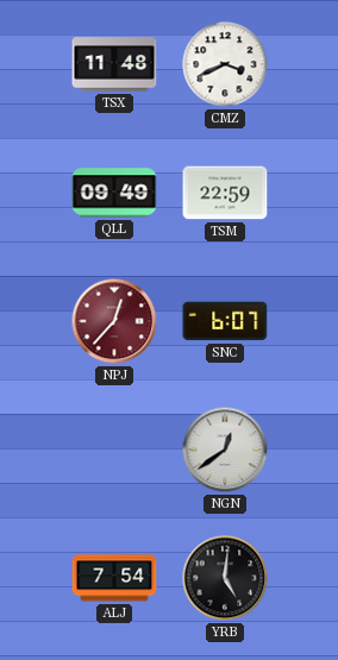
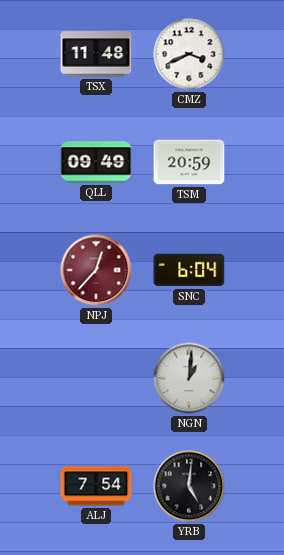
TSM: 22:59 -> 20:59 (189, 162)
SNC: 6:07 -> 6:04 (189, 270)
NGN: 12:39 -> 1:01 (189, 378)
